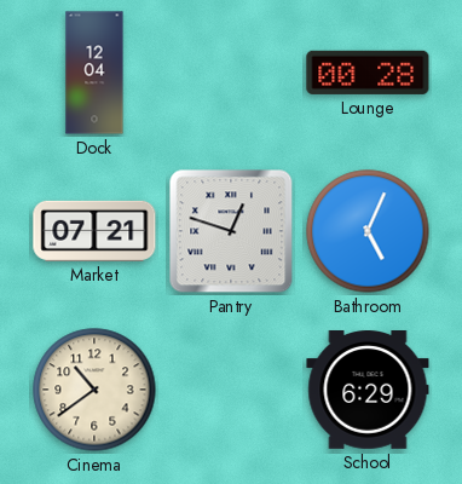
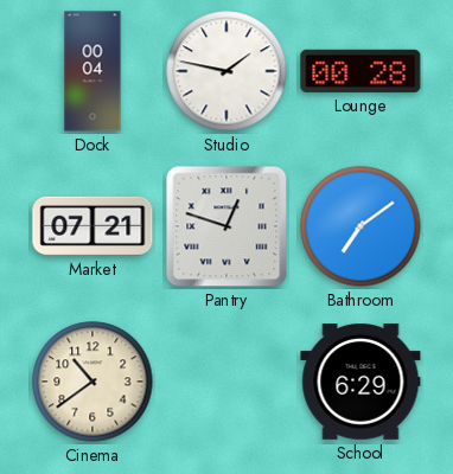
Dock: 12:04 -> 00:04 (92, 71)
Studio: none -> 1:47 (226, 71)
Bathroom: 5:04 -> 7:09 (361, 226)
